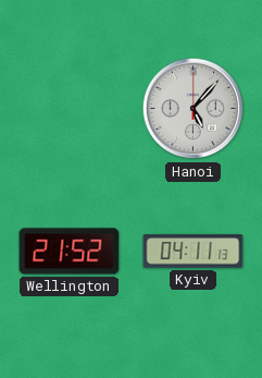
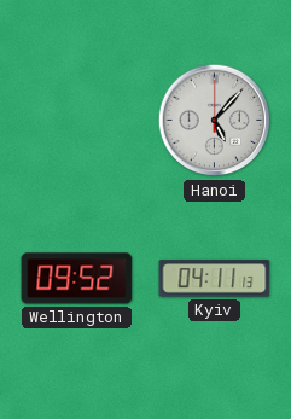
Wellington: 21:52 -> 09:52 (77, 279)
